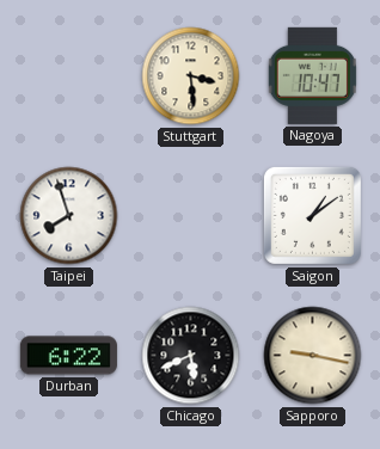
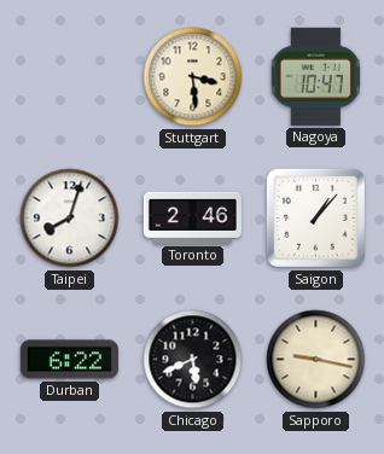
Taipei: 7:57 -> 8:03 (70, 219)
Toronto: none -> 2:46 (192, 217)
Saigon: 1:09 -> 1:07 (315, 217)
